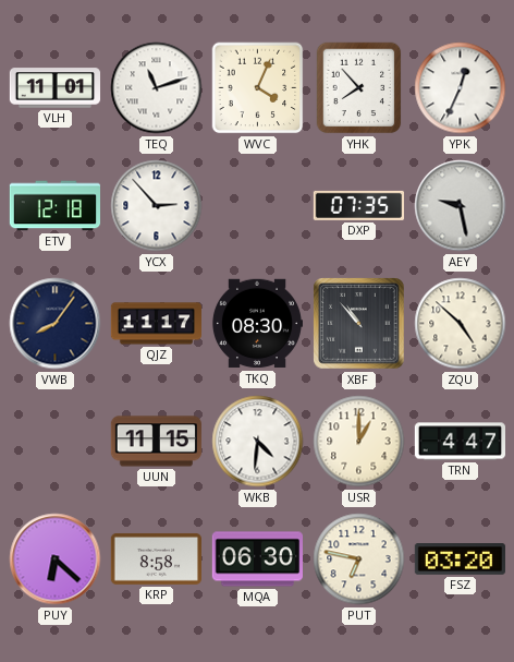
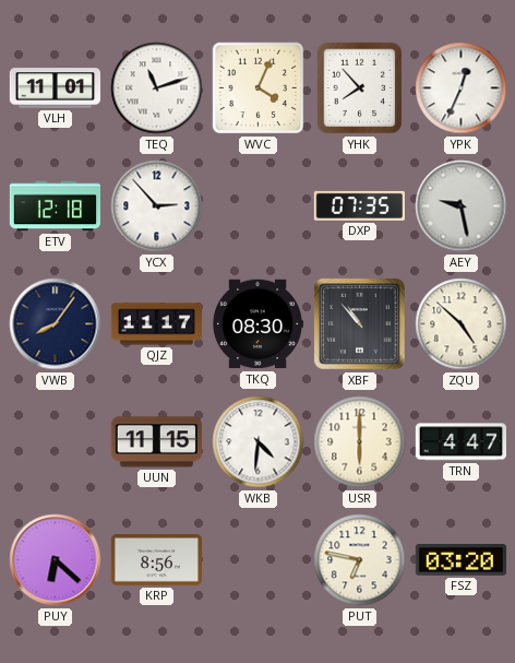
USR: 1:00 -> 6:00 (360, 442)
KRP: 8:58 -> 8:56 (156, 559)
MQA: 06:30 -> none (257, 559)
